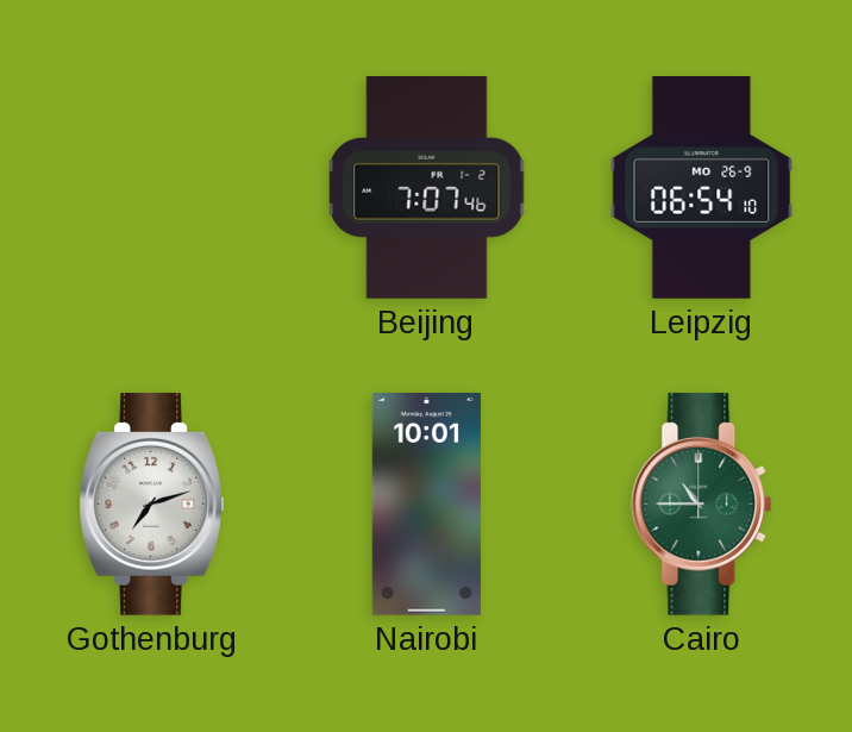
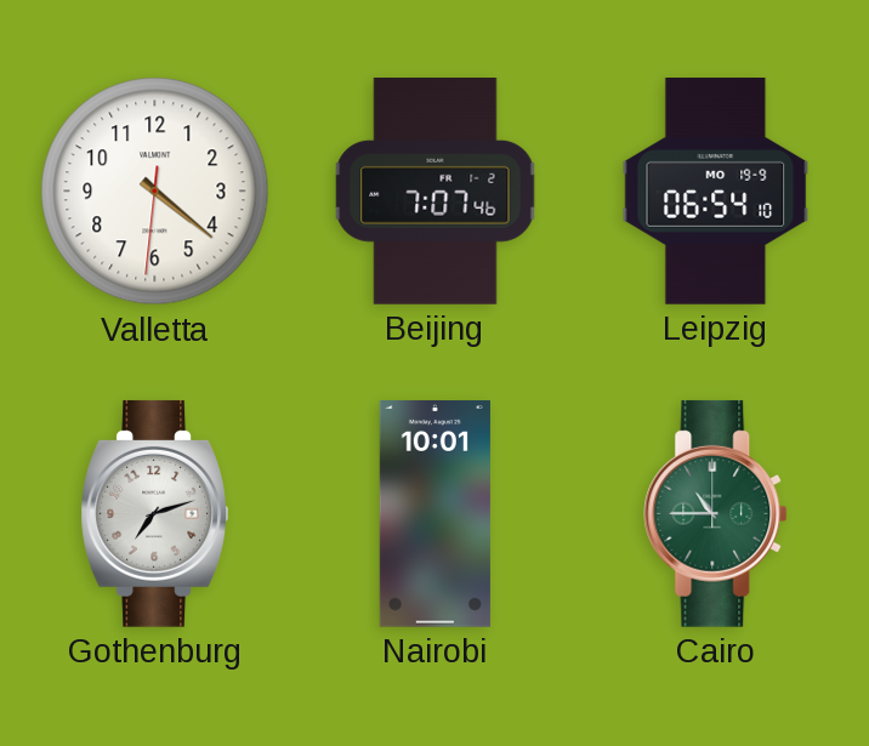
Valletta: none -> 4:21 (155, 192)
Leipzig date: MO 26-9 -> MO 19-9 (716, 192)
